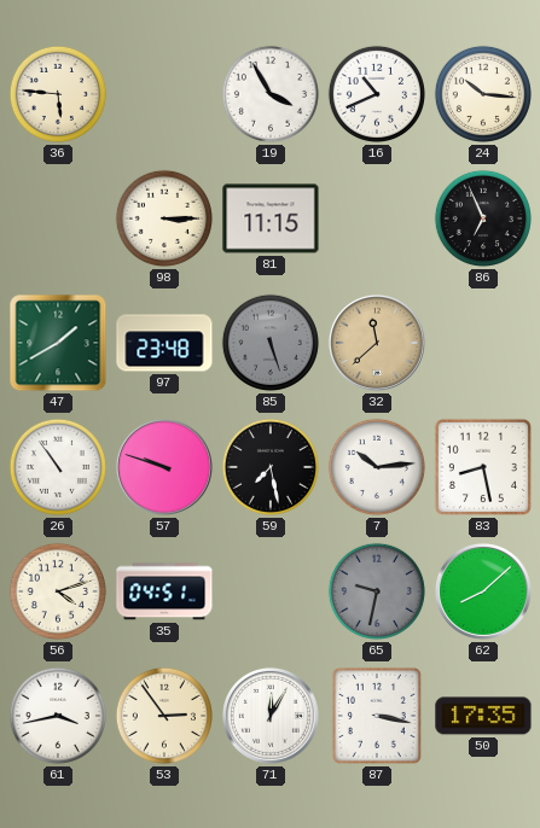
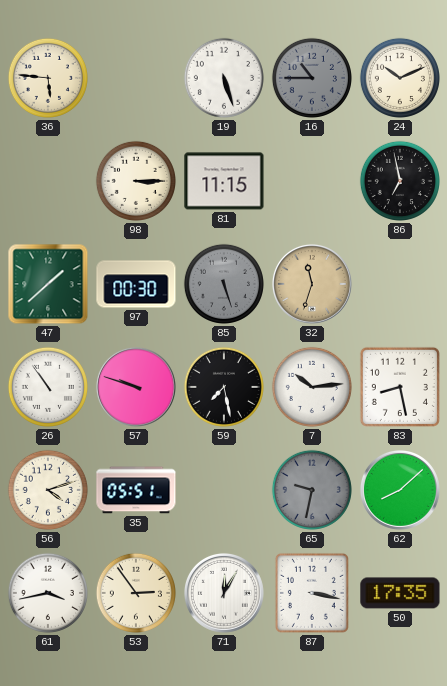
19: 3:55 -> 5:27 (224, 78)
16: 10:41 -> 10:45 (312, 78)
16 dial: white -> grey (312, 78)
24: 10:16 -> 10:11 (400, 78)
86: 6:56 -> 6:58 (400, 181)
47: 1:40 -> 1:38 (48, 284)
97: 23:48 -> 00:30 (136, 284)
32: 11:38 -> 11:33 (312, 284)
35: 04:51 -> 05:51 (136, 490)
